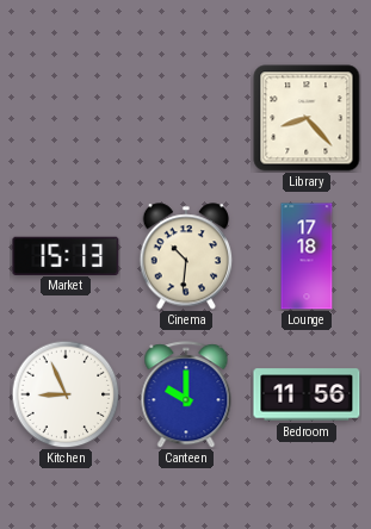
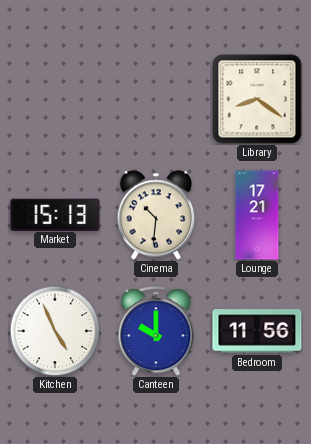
Library: 8:23 -> 8:21 (257, 99)
Lounge: 17:18 -> 17:21 (257, 215)
Kitchen: 8:56 -> 4:56 (55, 331)
